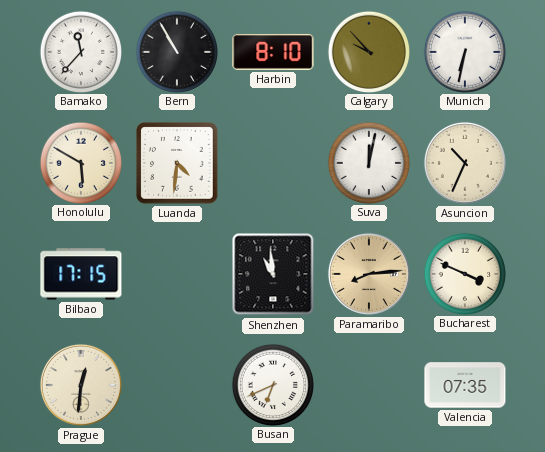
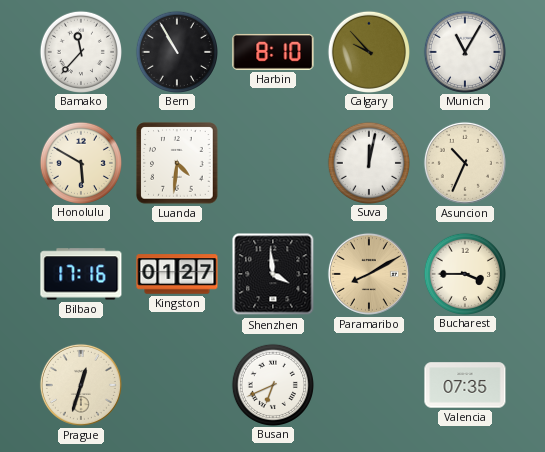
Munich: 6:32 -> 11:05 (464, 51)
Bilbao: 17:15 -> 17:16 (81, 274)
Kingston: none -> 01:27 (177, 274)
Shenzhen: 10:59 -> 3:59 (273, 274)
Paramaribo: 8:14 -> 8:10 (369, 274)
Bucharest: 3:49 -> 3:45 (464, 273)
Prague: 12:31 -> 12:33 (81, 385)
